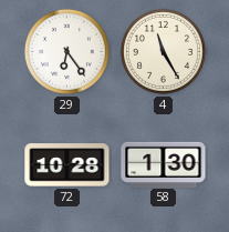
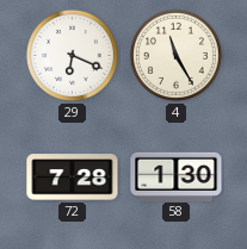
29: 6:24 -> 6:19 (72, 55)
72: 10:28 -> 7:28 (73, 178)
